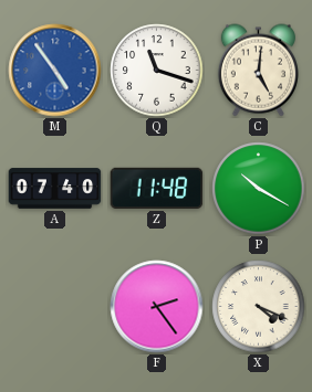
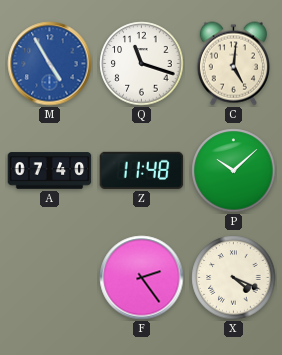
M: 4:54 -> 4:55 (50, 64)
P: 10:20 -> 10:08 (234, 171)
